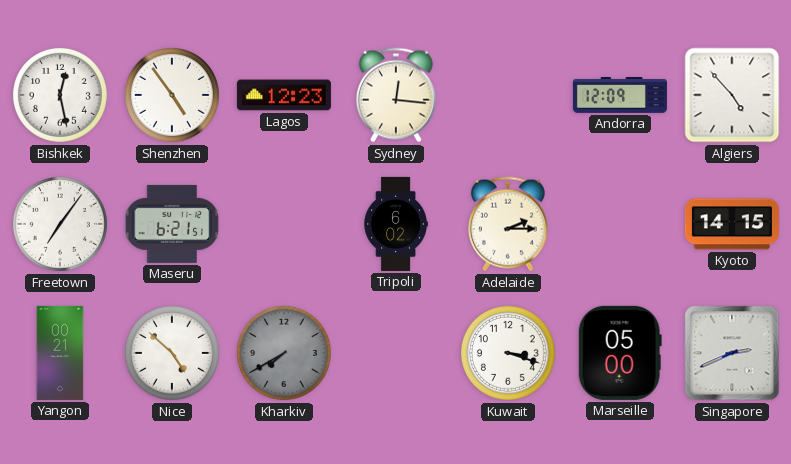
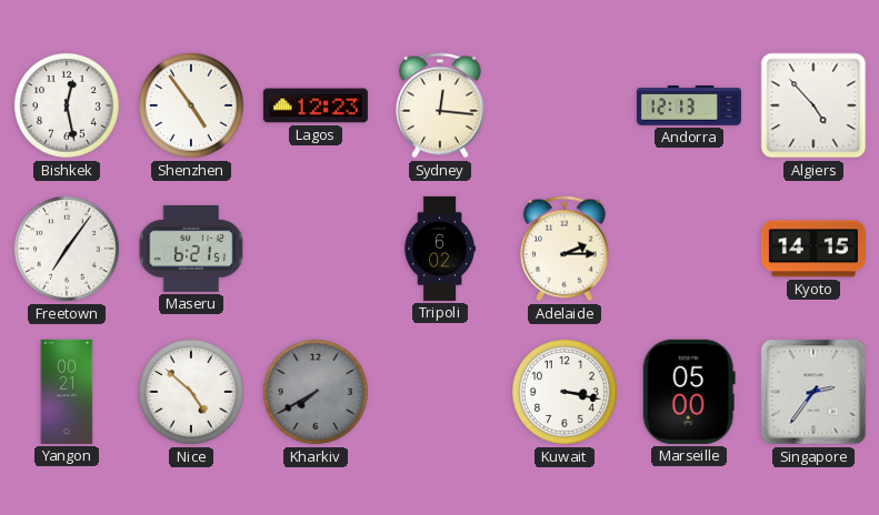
Andorra: 12:09 -> 12:13 (689, 107)
Kuwait: 3:18 -> 3:17 (565, 392)
Singapore: 2:41 -> 2:36 (813, 392)
